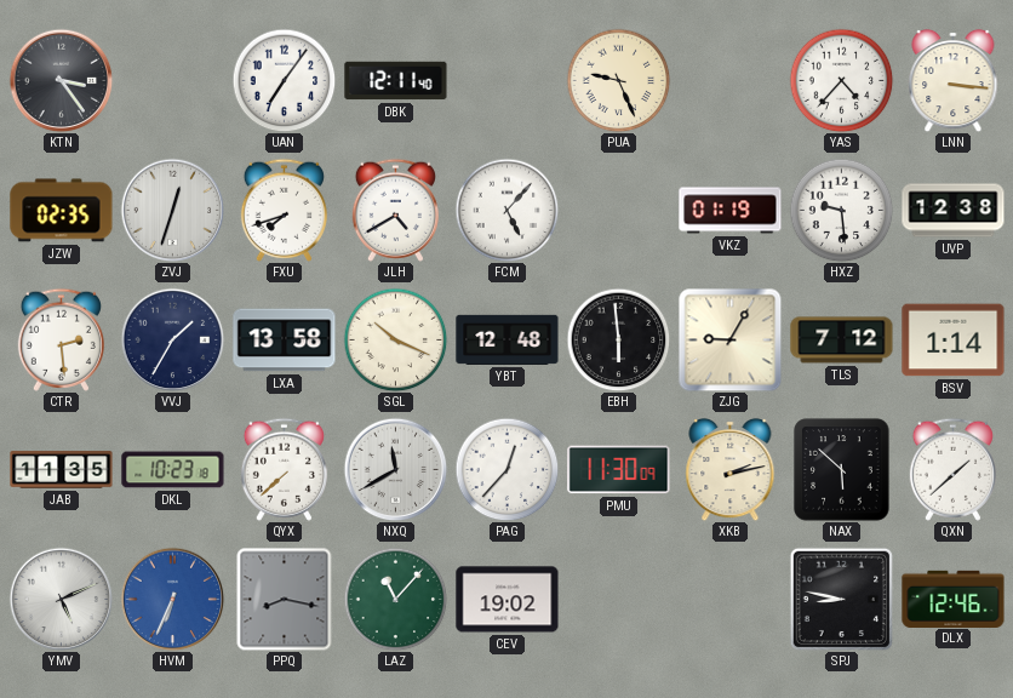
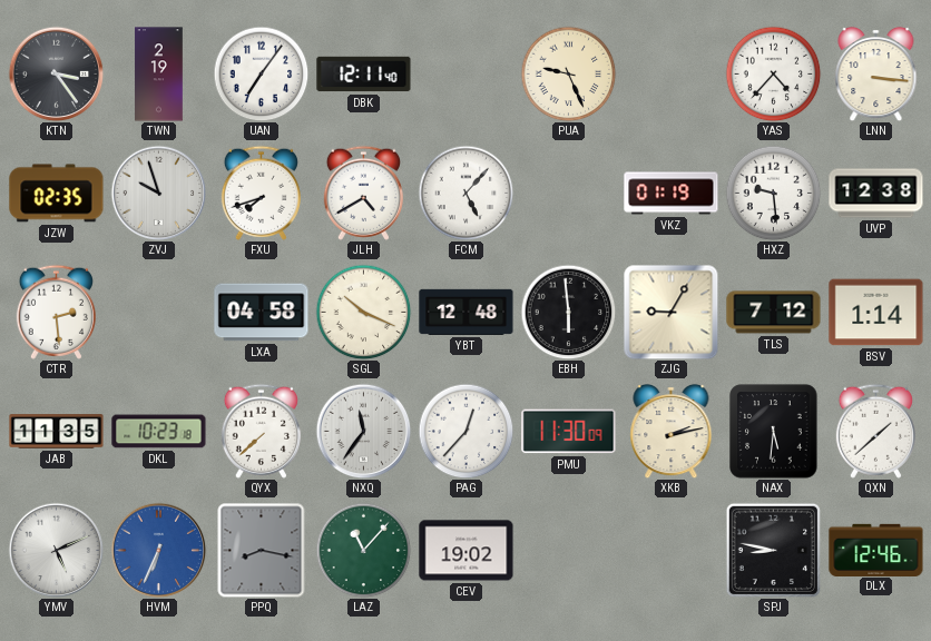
TWN: none -> 2:19 (159, 75)
ZVJ: 12:33 -> 9:57 (158, 193)
VVJ: 1:35 -> none (172, 339)
LXA: 13:58 -> 04:58 (262, 313)
NXQ: 11:40 -> 11:36 (363, 431)
NAX: 5:52 -> 5:31 (774, 432)
